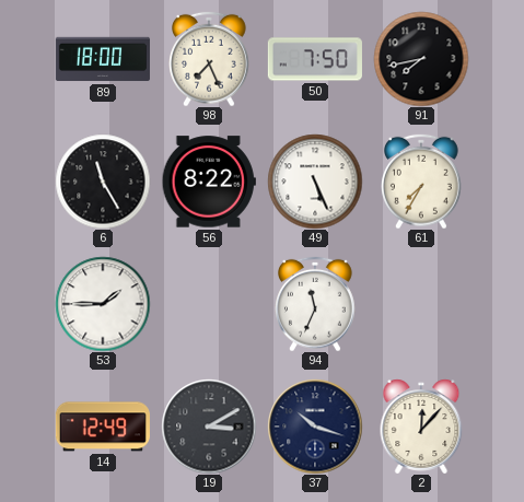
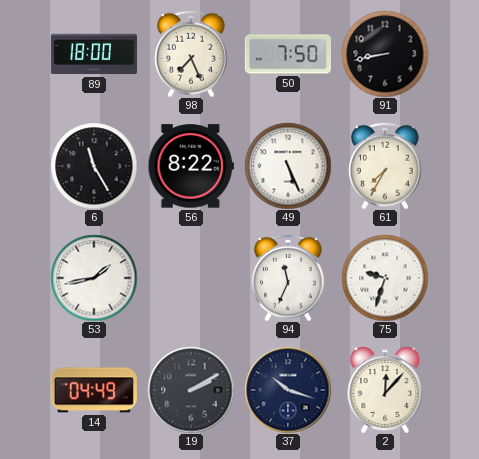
91: 7:43 -> 8:43 (385, 54)
53: 1:45 -> 1:43 (94, 278)
75: none -> 9:33 (385, 278)
14: 12:49 -> 04:49 (94, 390)
19: 3:10 -> 2:10 (191, 390)
